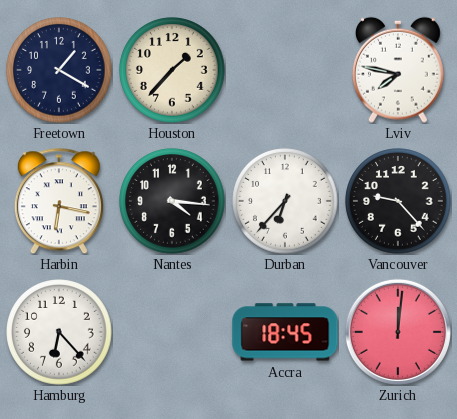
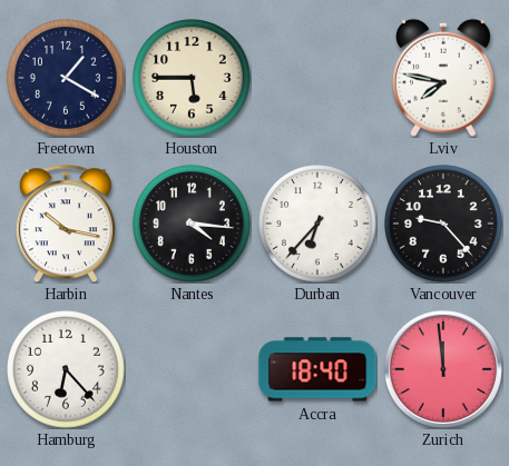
Houston: 1:37 -> 5:45 (192, 78)
Harbin: 6:17 -> 10:17 (66, 224)
Accra: 18:45 -> 18:40 (317, 369)
Zurich: 12:01 -> 11:59 (443, 369)
